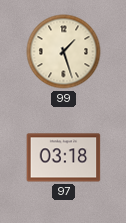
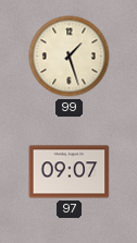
97: 03:18 -> 09:07 (70, 172)
